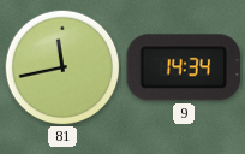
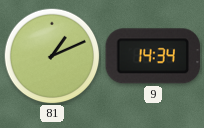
81: 11:43 -> 1:11 (52, 56)
